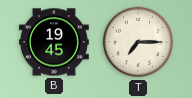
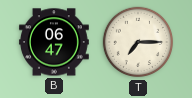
B: 19:45 -> 06:47 (54, 42)
